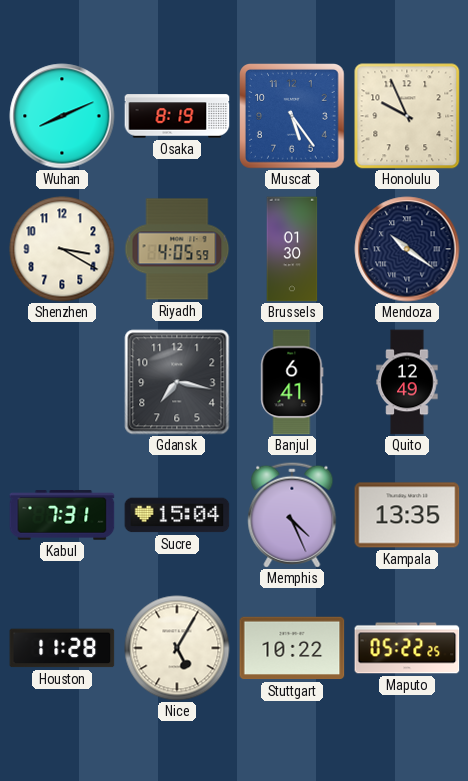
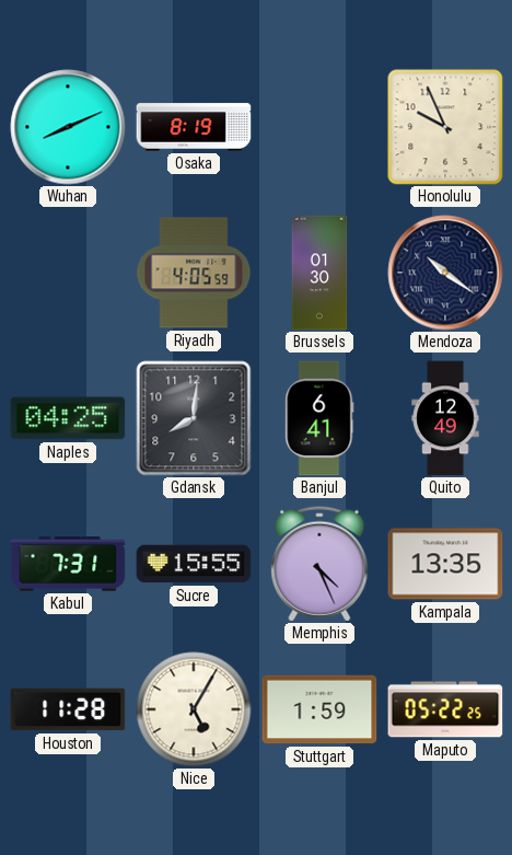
Muscat: 5:24 -> none (293, 117)
Shenzhen: 3:20 -> none (62, 249)
Naples: none -> 04:25 (68, 418)
Gdansk: 7:17 -> 8:01 (194, 418)
Sucre: 15:04 -> 15:55 (194, 564)
Stuttgart: 10:22 -> 1:59 (319, 709)
